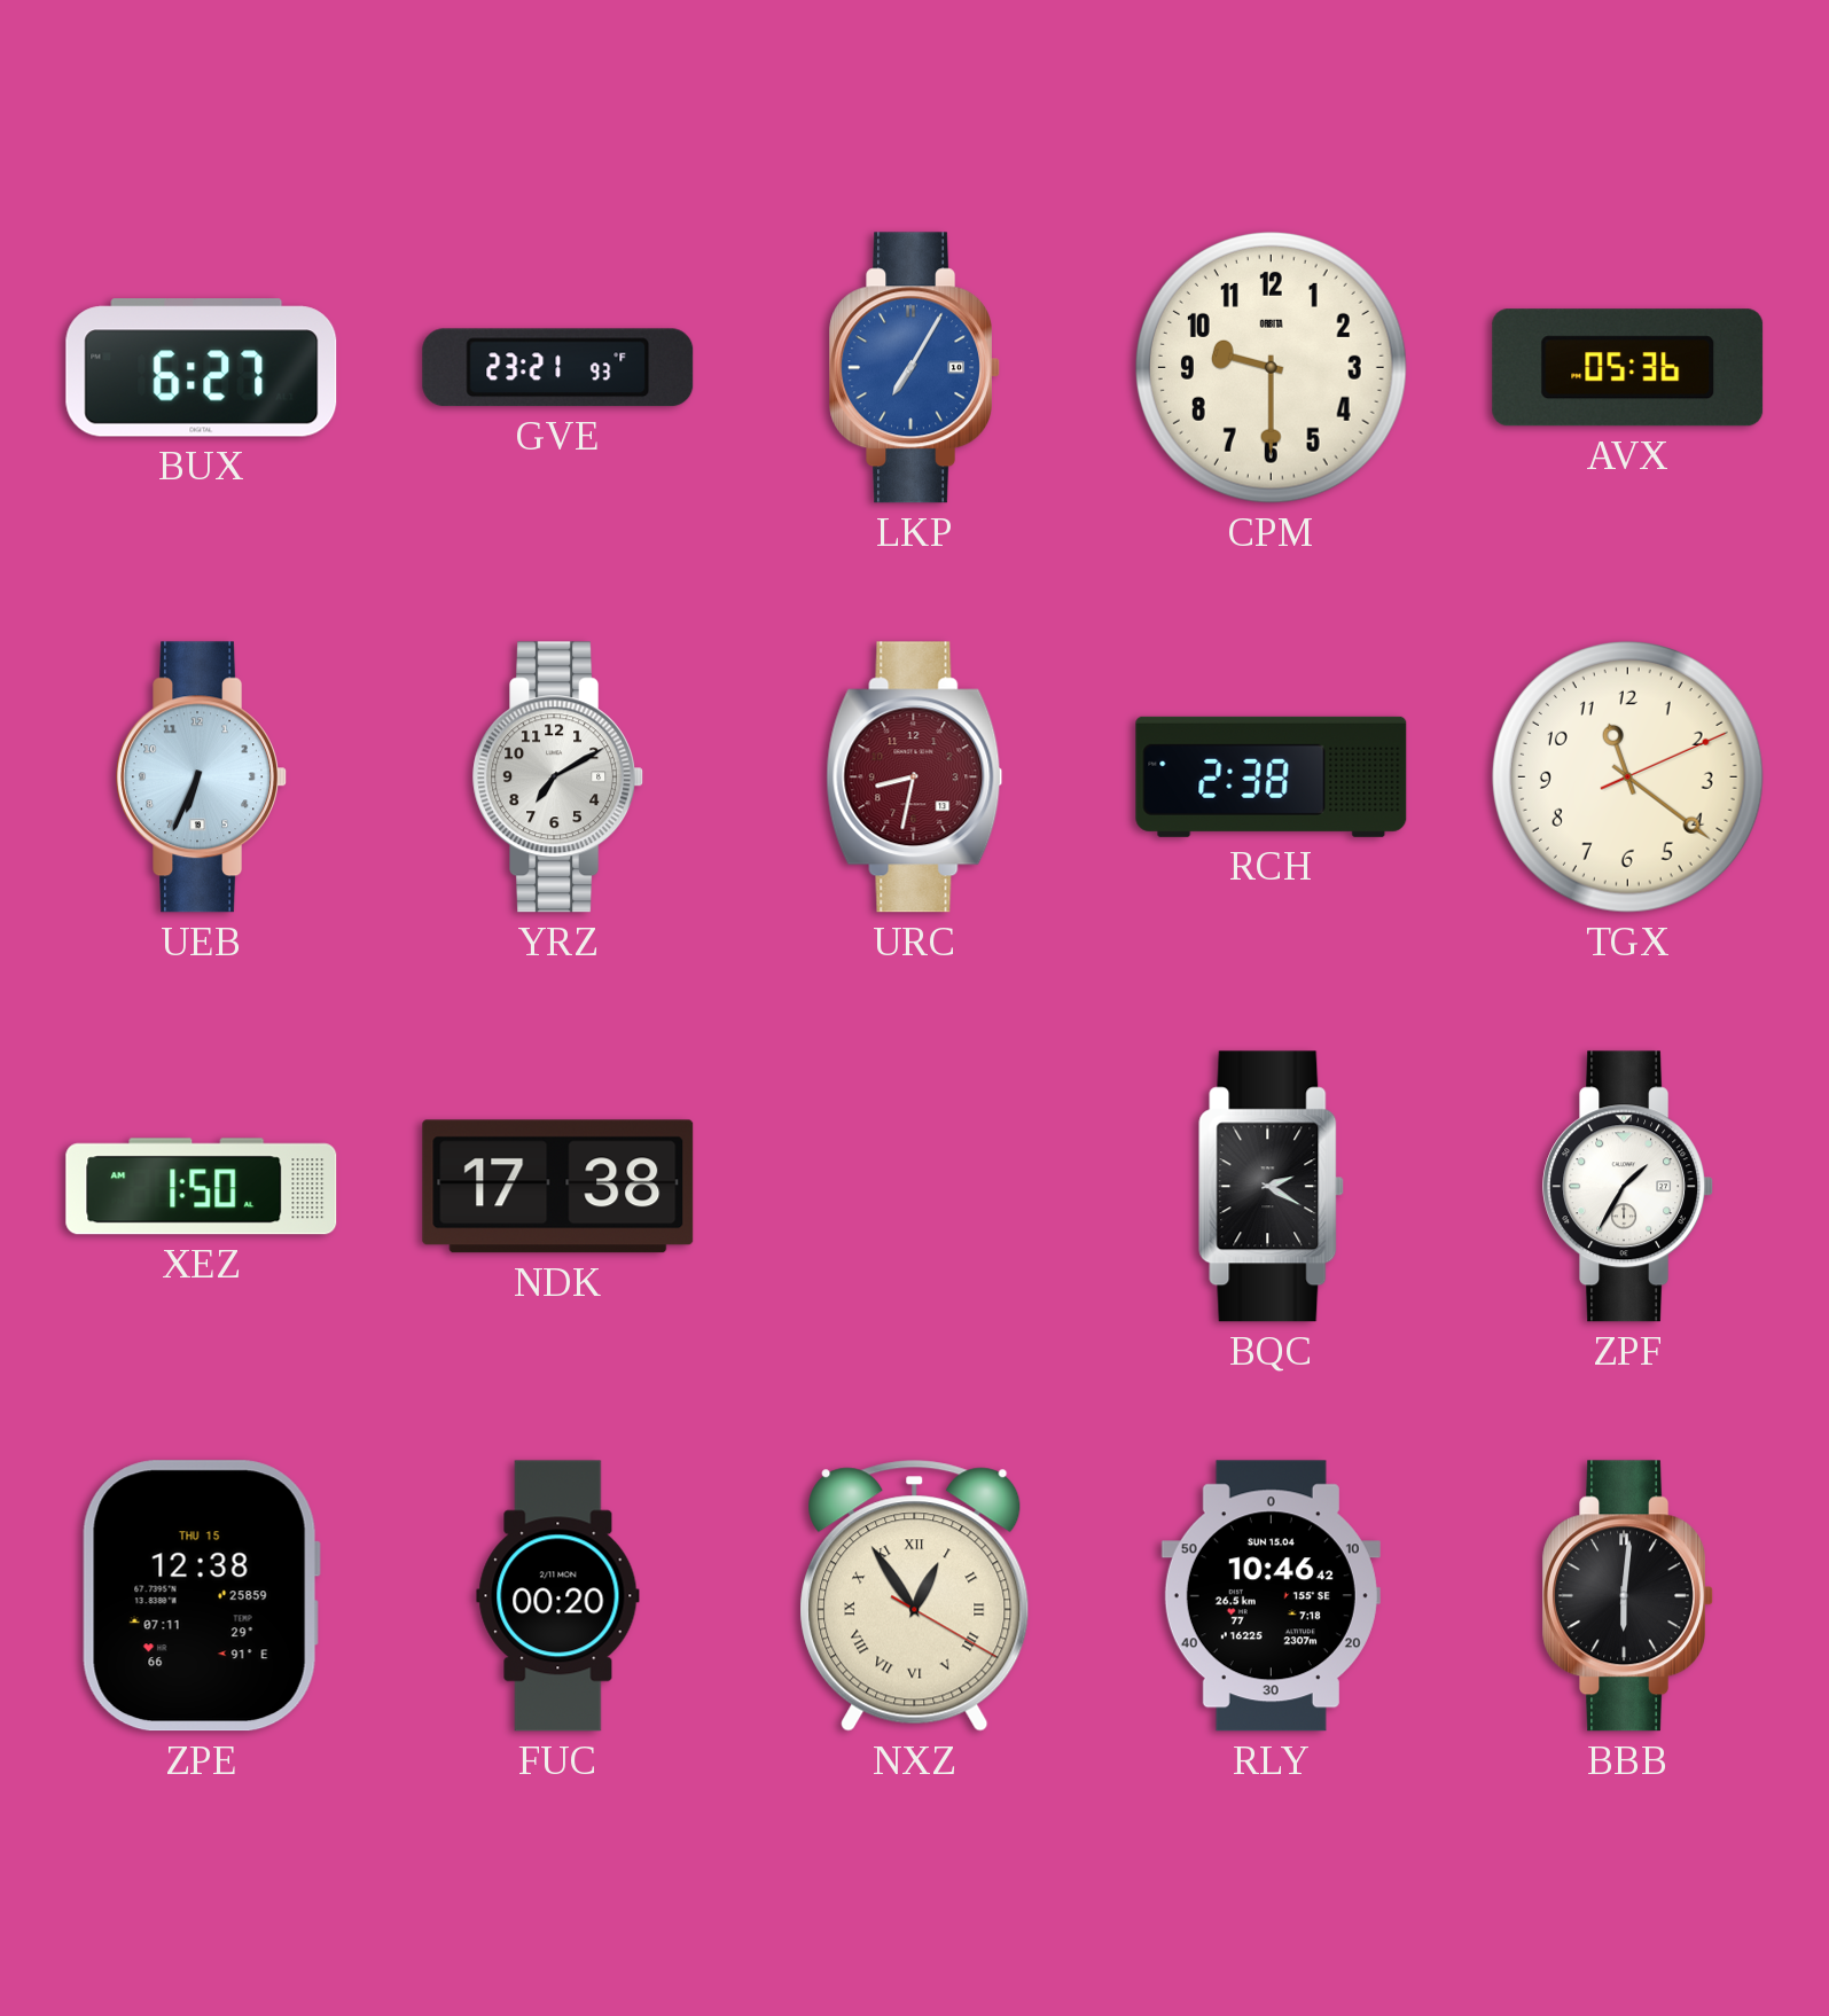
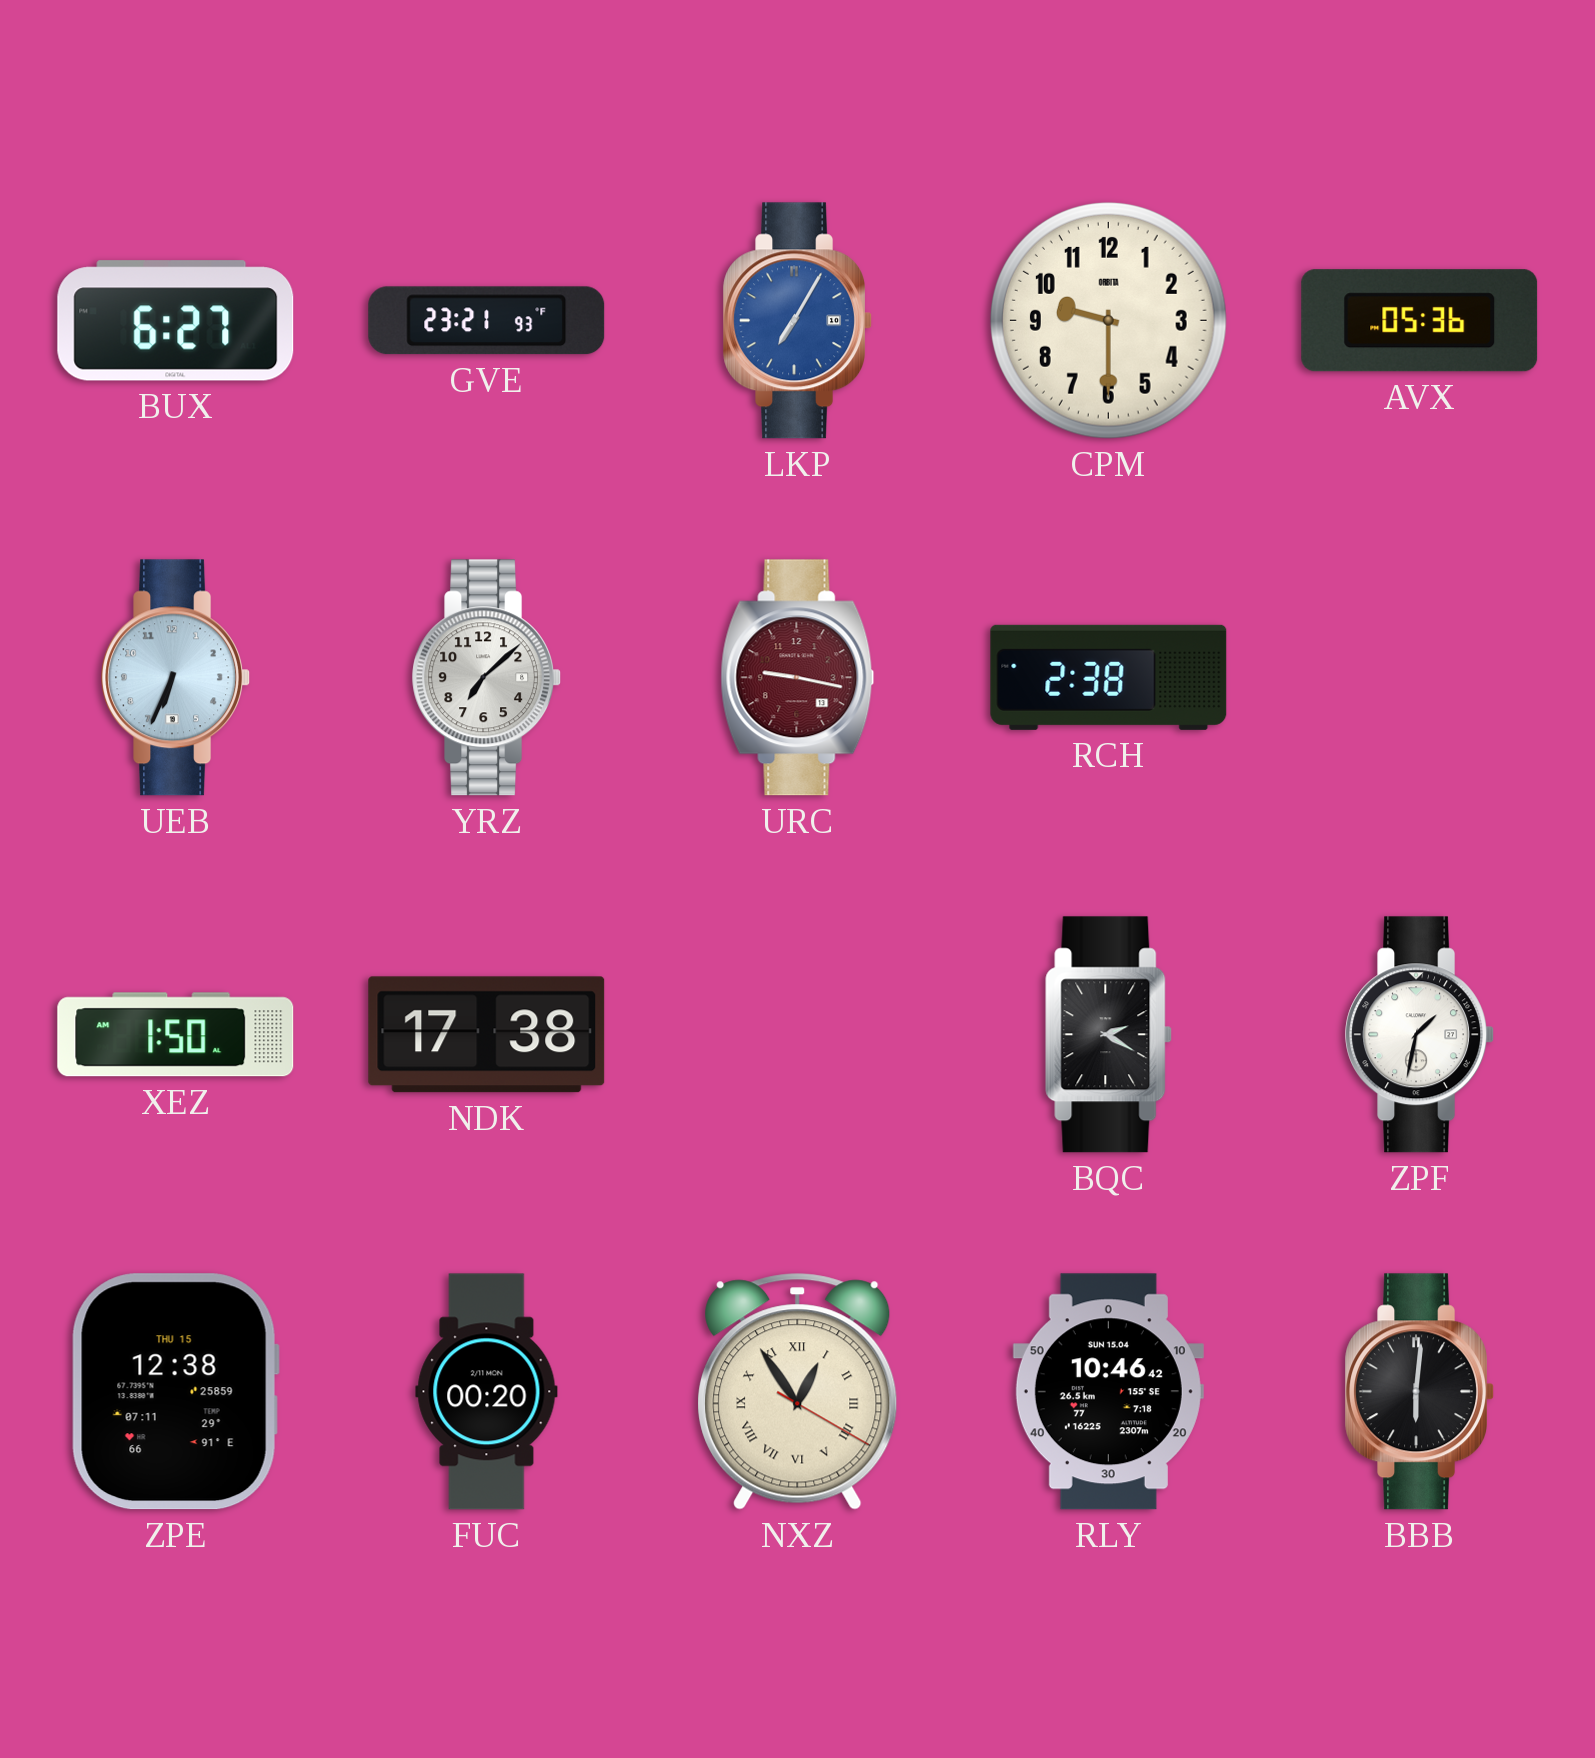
YRZ: 7:10 -> 7:08 (486, 678)
URC: 8:32 -> 9:17 (798, 678)
TGX: 11:21 -> none (1627, 776)
ZPF: 1:35 -> 1:32 (1419, 1035)
